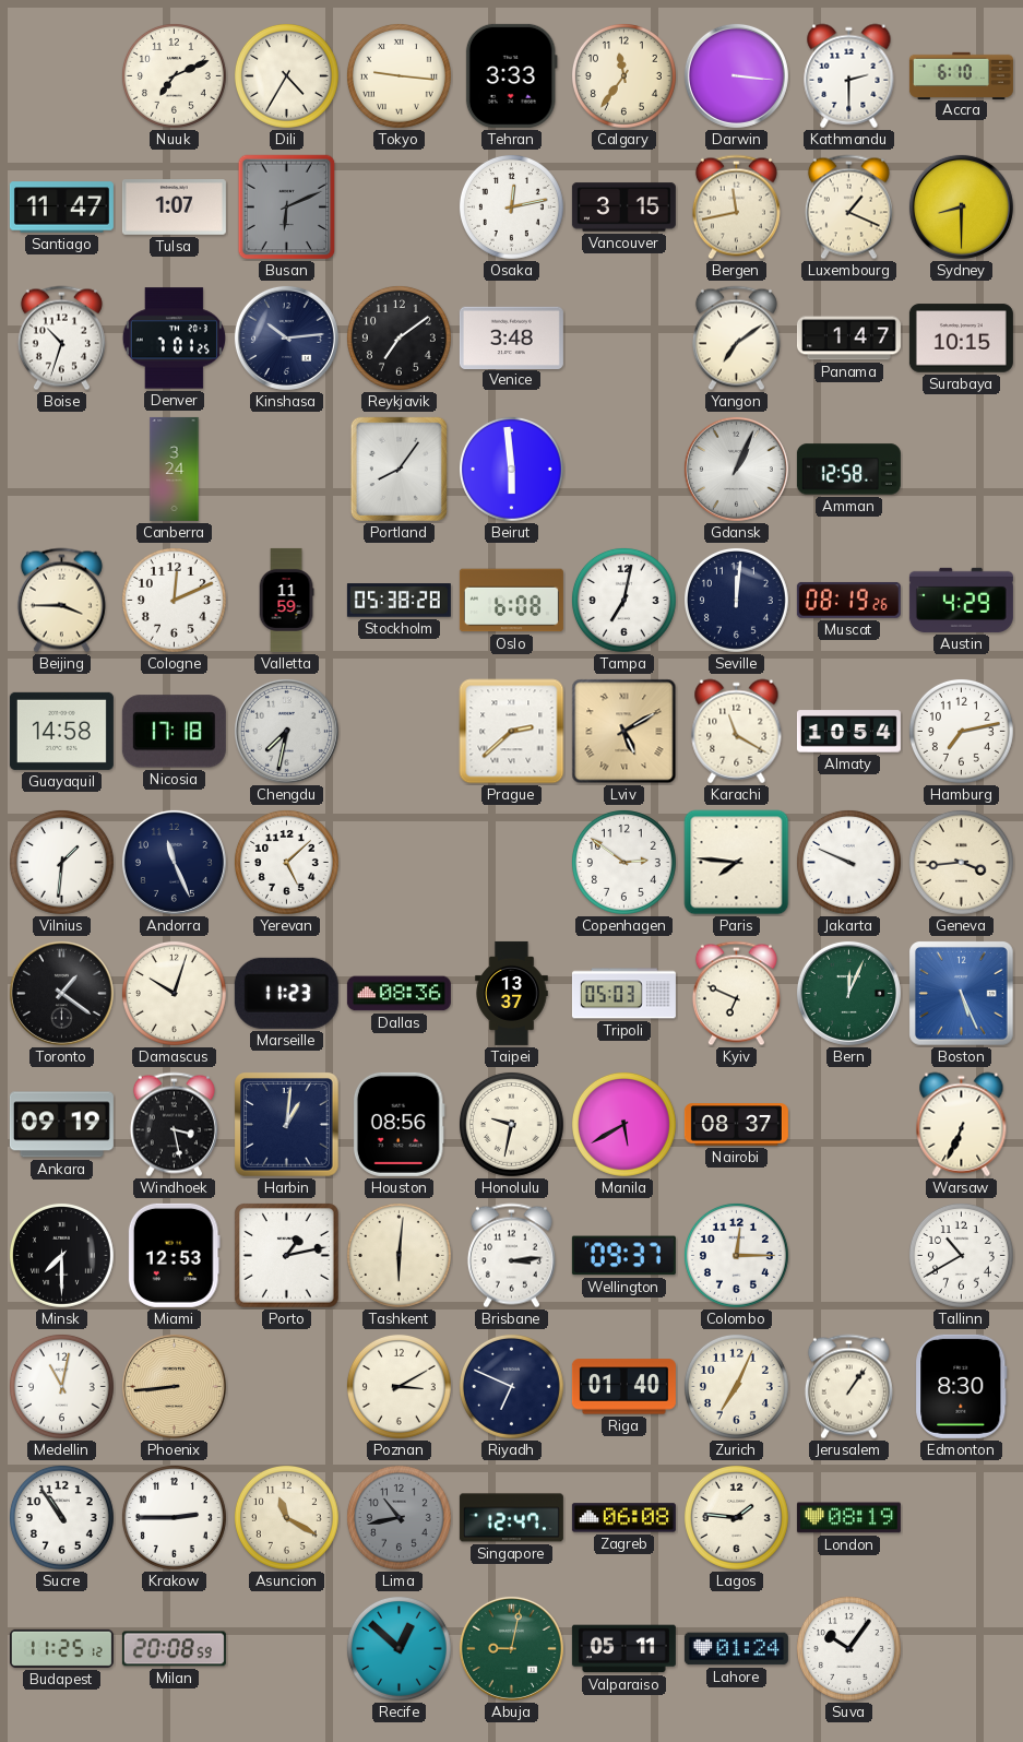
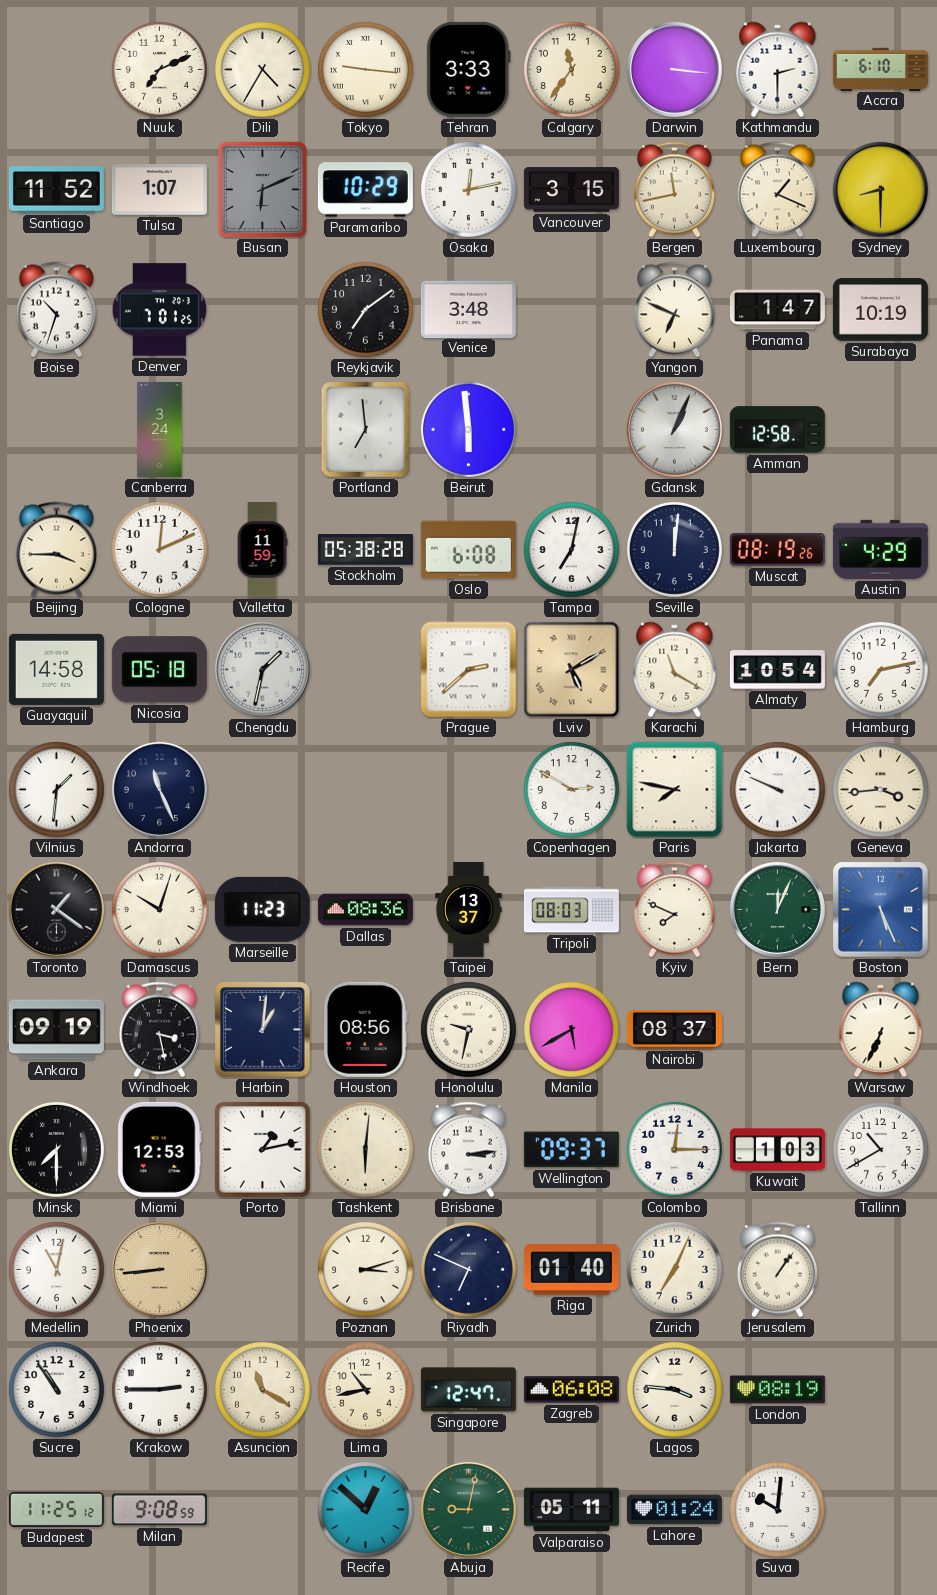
Santiago: 11:47 -> 11:52 (56, 190)
Paramaribo: none -> 10:29 (365, 190)
Kinshasa: 10:14 -> none (286, 337)
Yangon: 7:09 -> 6:49 (674, 310)
Surabaya: 10:15 -> 10:19 (880, 310)
Portland: 8:06 -> 6:59 (365, 429)
Nicosia: 17:18 -> 05:18 (159, 670)
Chengdu: 7:32 -> 1:32 (262, 669)
Yerevan: 5:08 -> none (286, 862)
Copenhagen: 2:51 -> 2:50 (571, 789)
Paris: 7:46 -> 7:47 (675, 790)
Tripoli: 05:03 -> 08:03 (571, 910)
Kyiv: 6:49 -> 7:49 (674, 910)
Kuwait: none -> 1:03 (777, 1150)
Poznan: 3:10 -> 3:12 (365, 1269)
Edmonton: 8:30 -> none (962, 1386)
Lima dial: grey -> cream (365, 1389)
Lagos: 1:46 -> 3:46 (674, 1389)
Milan: 20:08 -> 9:08 (159, 1510)
Suva: 10:06 -> 10:01 (777, 1509)
